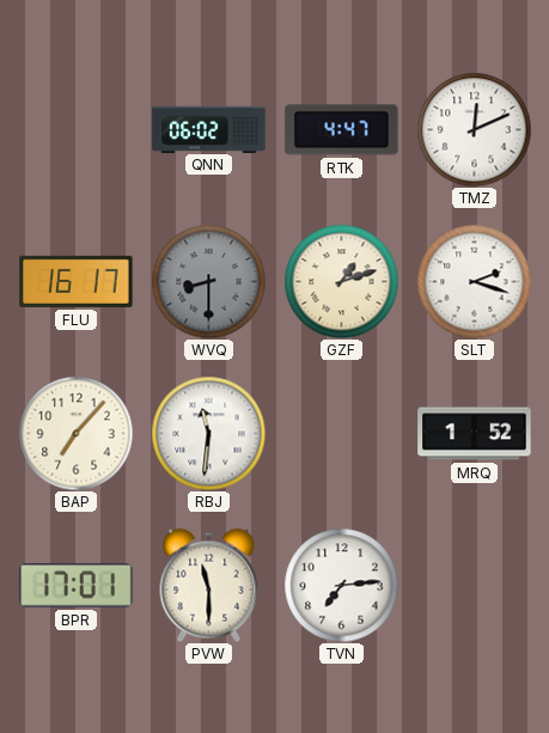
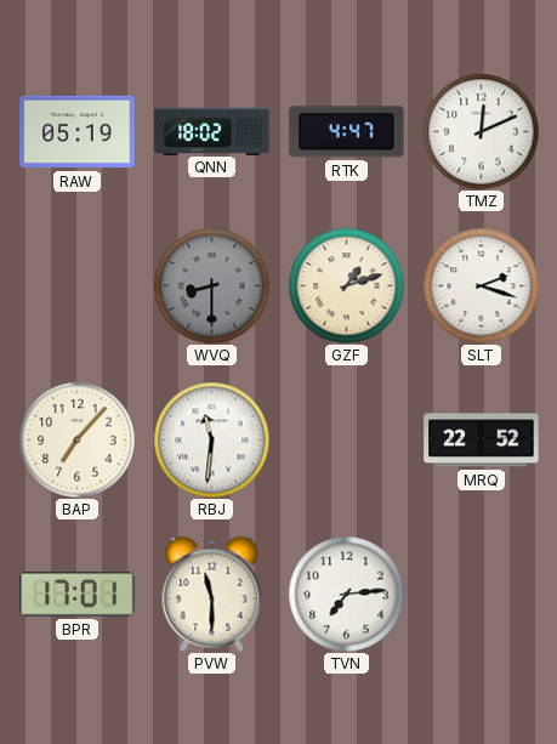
RAW: none -> 05:19 (78, 132)
QNN: 06:02 -> 18:02 (212, 131)
FLU: 16:17 -> none (77, 281)
MRQ: 1:52 -> 22:52 (482, 441)
